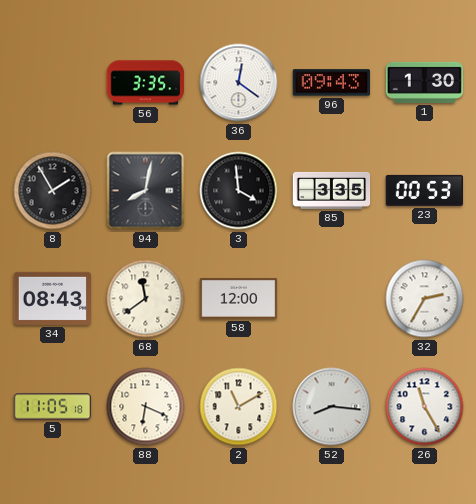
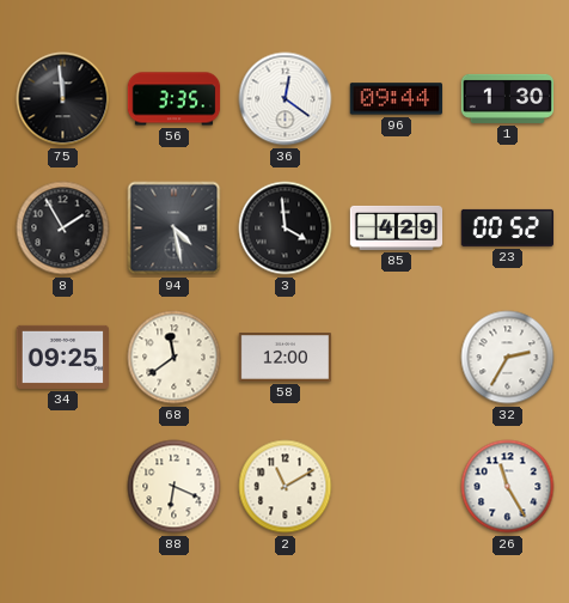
75: none -> 11:59 (63, 99)
96: 09:43 -> 09:44 (396, 99)
94: 8:02 -> 4:28 (175, 229)
85: 3:35 -> 4:29 (397, 227)
23: 00:53 -> 00:52 (507, 227)
34: 08:43 -> 09:25 (63, 357)
5: 11:05 -> none (53, 407)
52: 8:16 -> none (332, 407)
